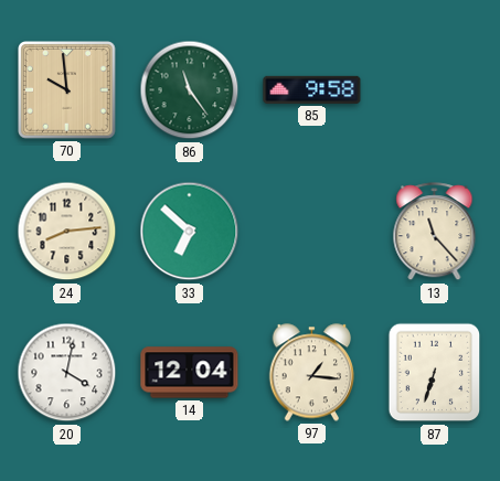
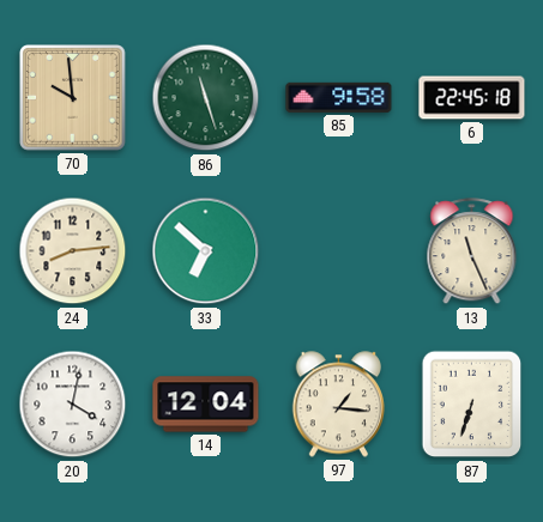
86: 11:24 -> 11:27 (206, 98)
6: none -> 22:45 (472, 98)
13: 11:23 -> 11:26 (472, 251)
